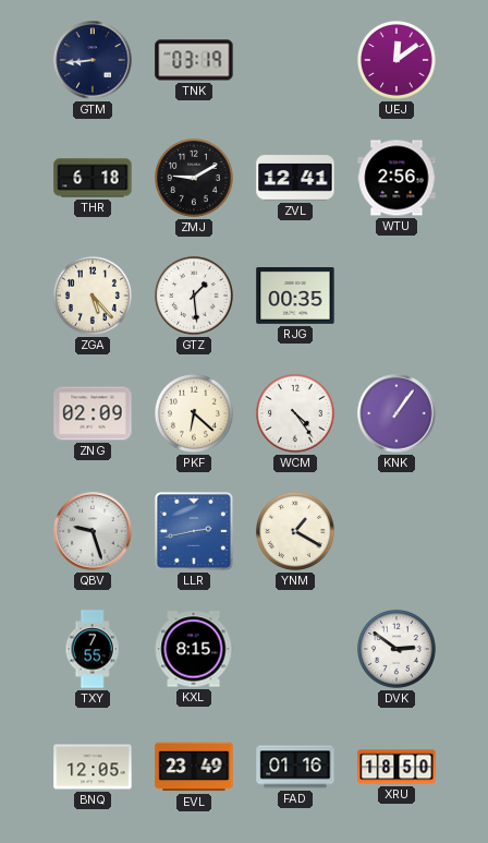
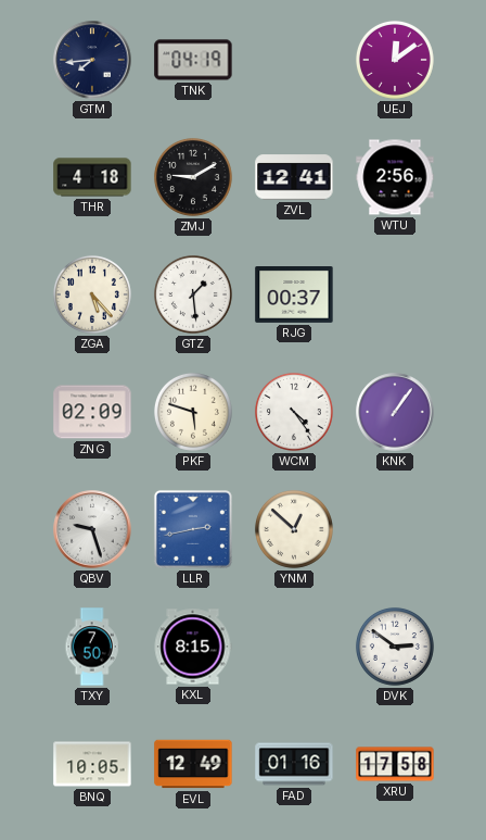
GTM: 8:44 -> 7:44 (92, 60)
TNK: 03:19 -> 04:19 (193, 60)
THR: 6:18 -> 4:18 (92, 177)
RJG: 00:35 -> 00:37 (294, 296)
PKF: 6:22 -> 5:48 (193, 412)
YNM: 1:20 -> 12:52 (294, 529)
TXY: 7:55 -> 7:50 (92, 647)
BNQ: 12:05 -> 10:05 (92, 764)
EVL: 23:49 -> 12:49 (193, 764)
XRU: 18:50 -> 17:58 (395, 764)
